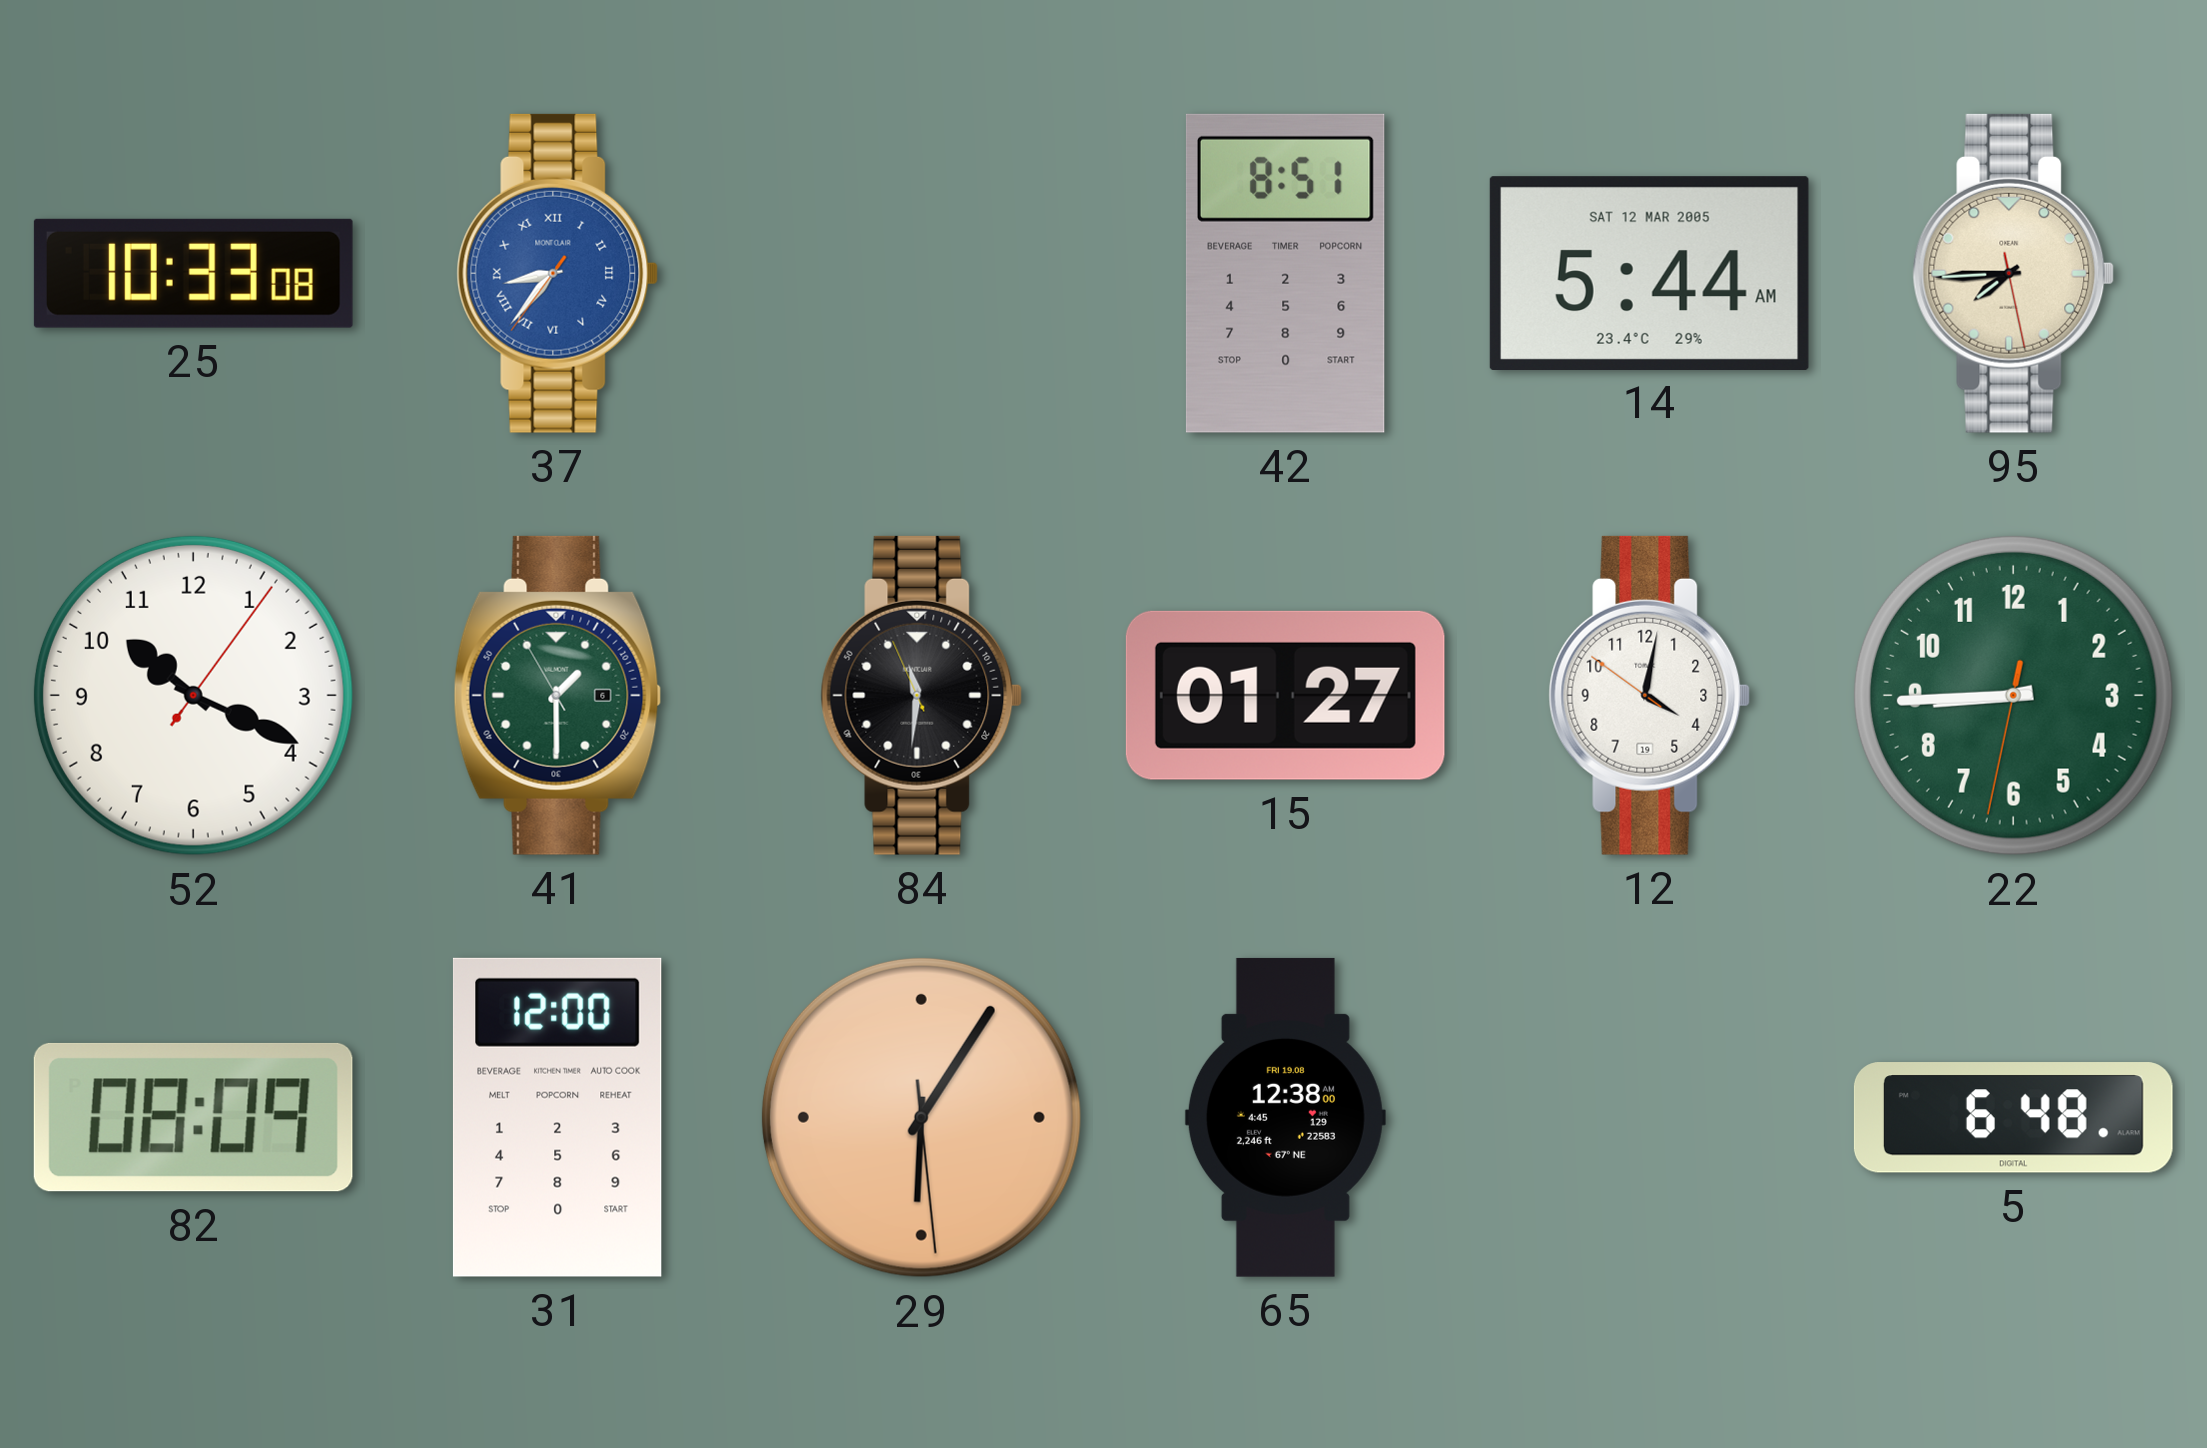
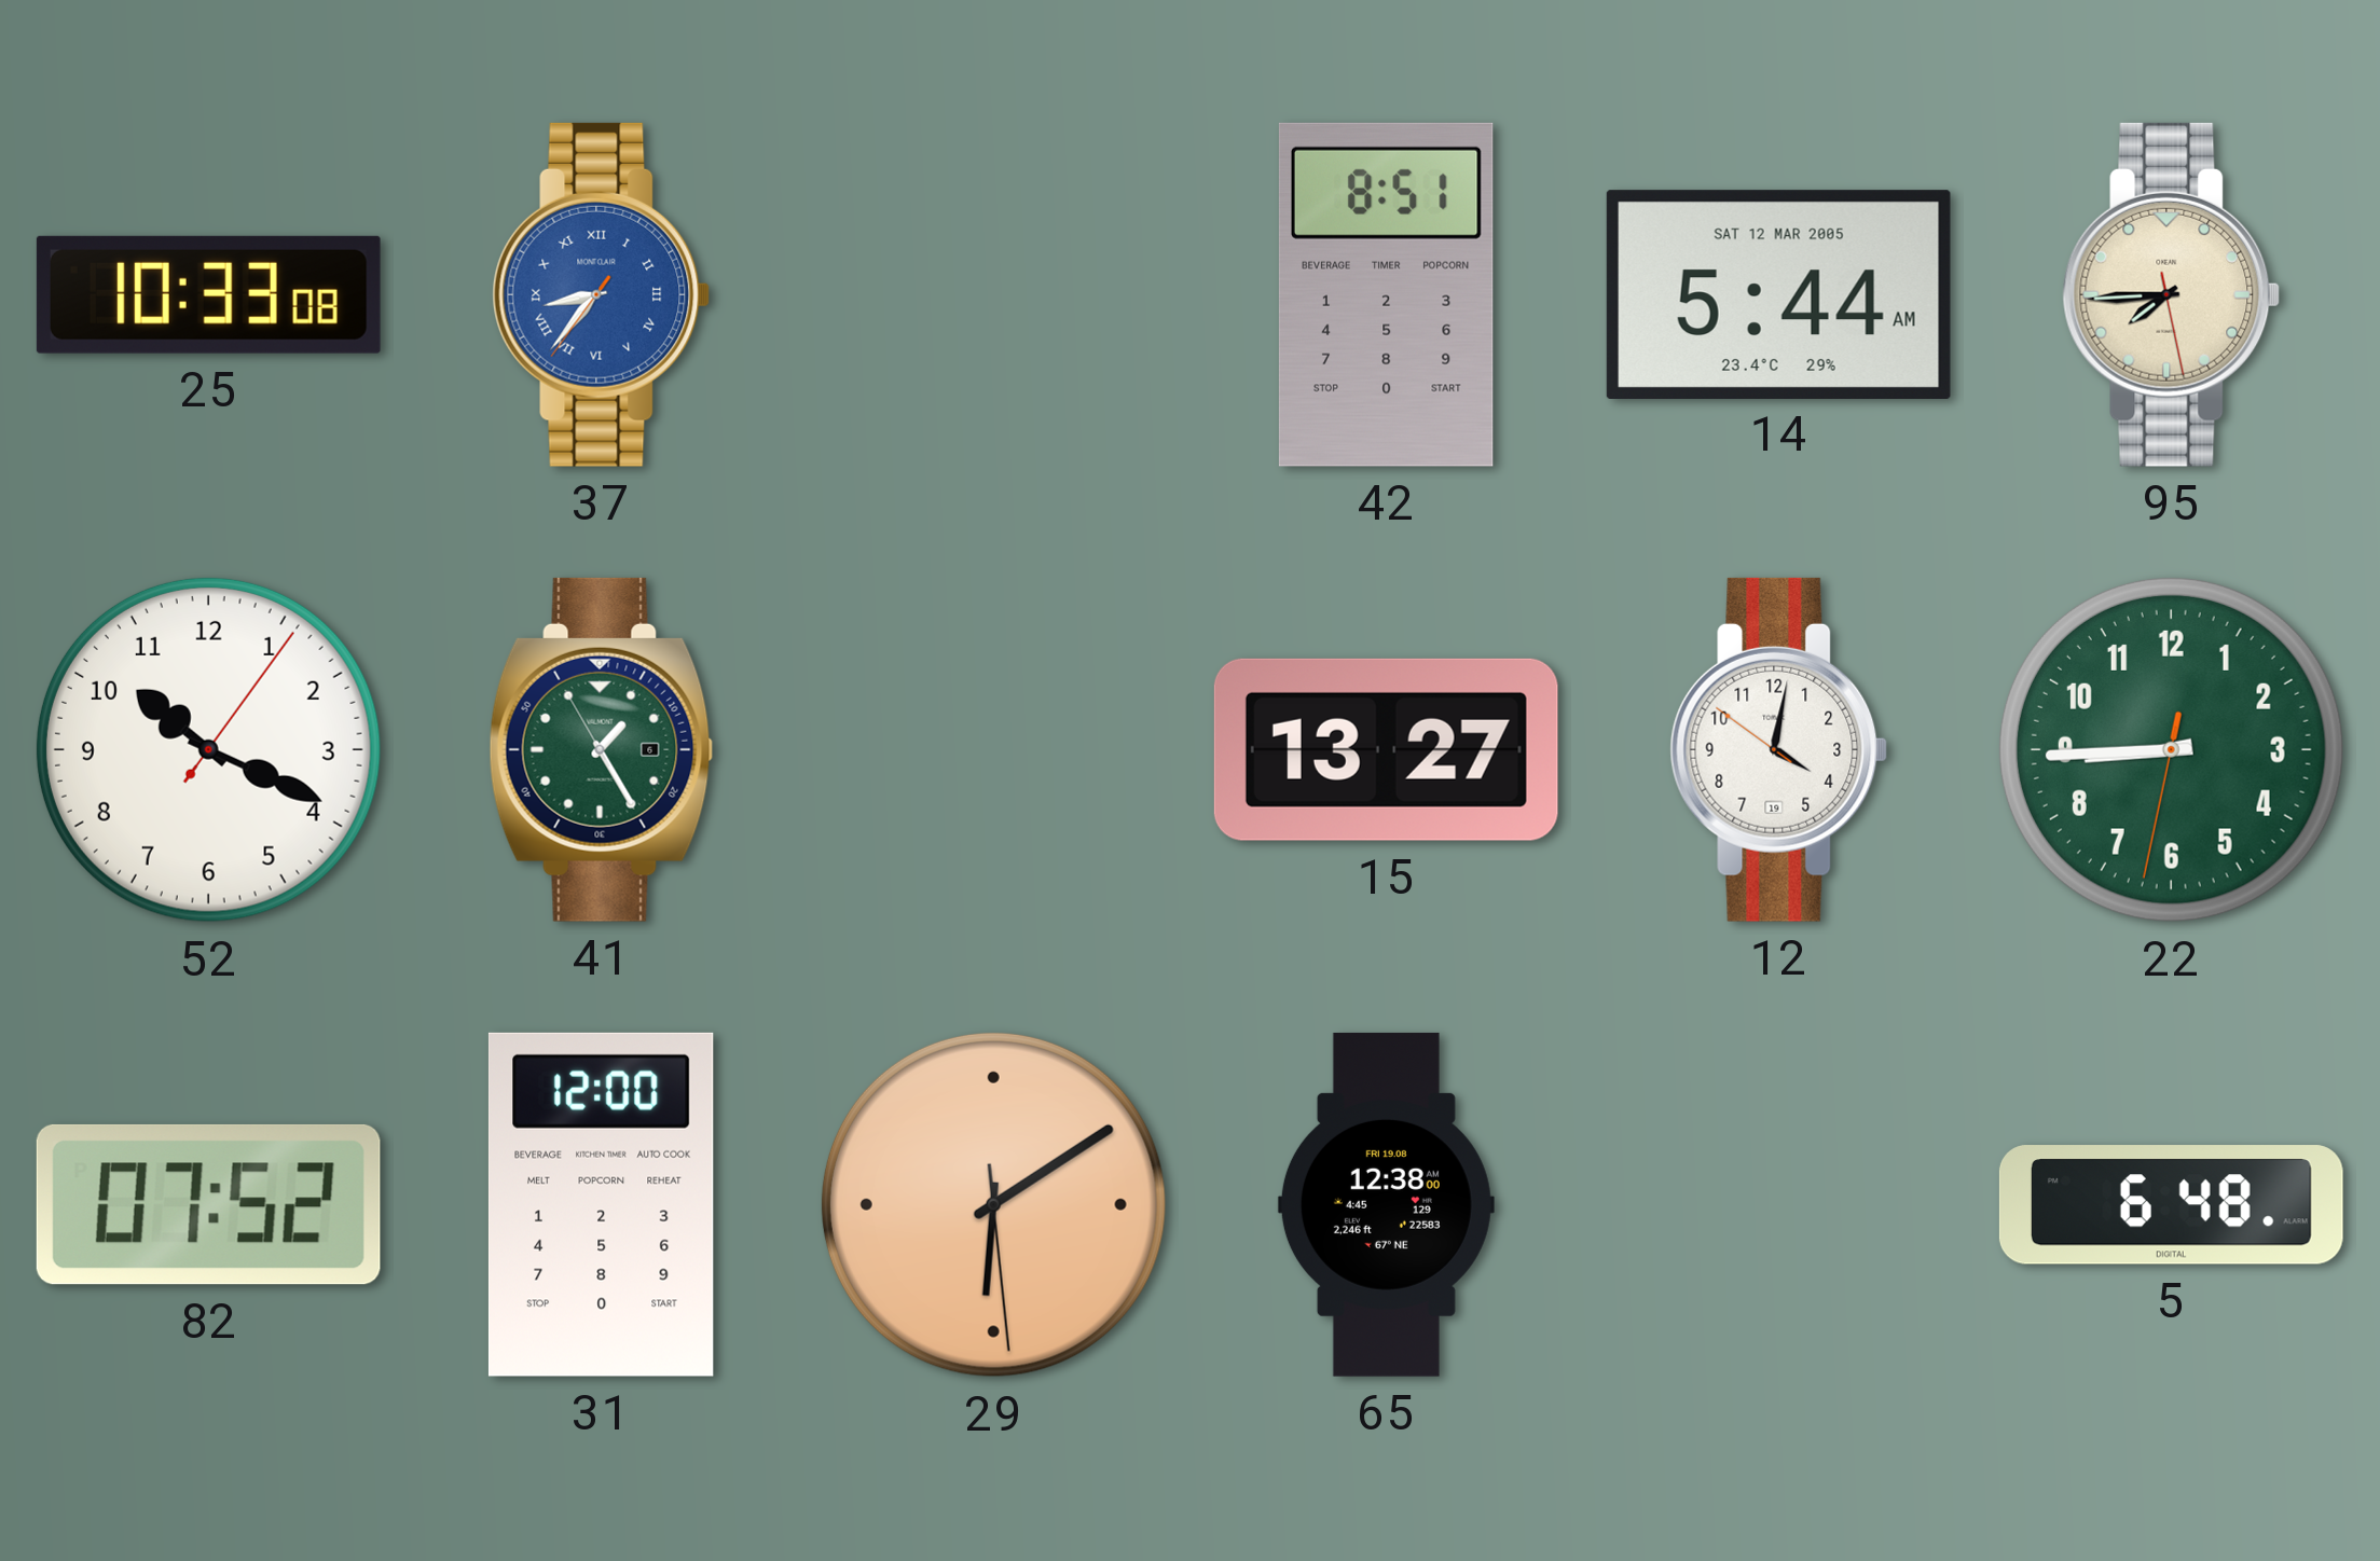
41: 1:29 -> 1:24 (602, 749)
84: 11:30 -> none (922, 695)
15: 01:27 -> 13:27 (1386, 749)
82: 08:09 -> 07:52 (208, 1204)
29: 6:05 -> 6:09 (993, 1204)
